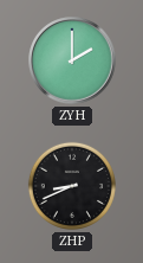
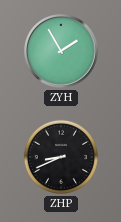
ZYH: 2:00 -> 1:55 (61, 51)
